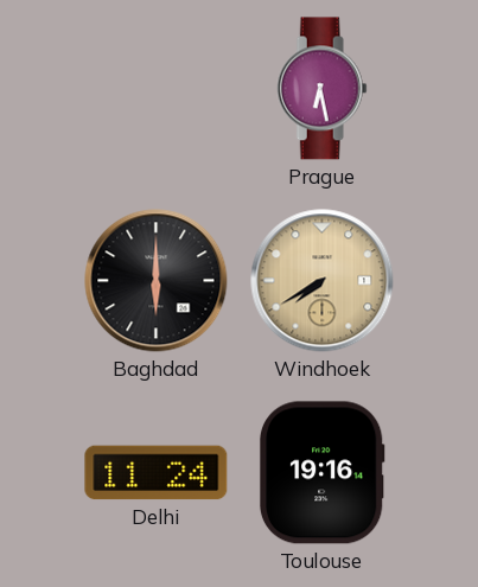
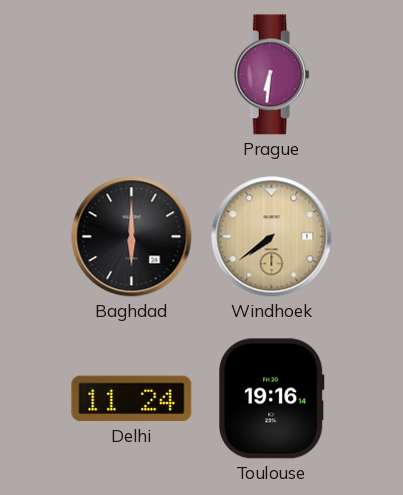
Prague: 6:28 -> 6:31 (271, 75)
Windhoek: 7:40 -> 7:39 (272, 237)
